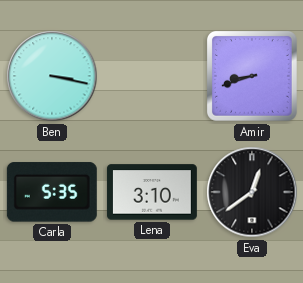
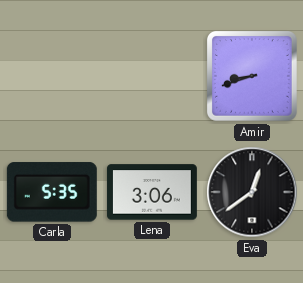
Ben: 3:17 -> none (52, 76)
Lena: 3:10 -> 3:06 (152, 192)
